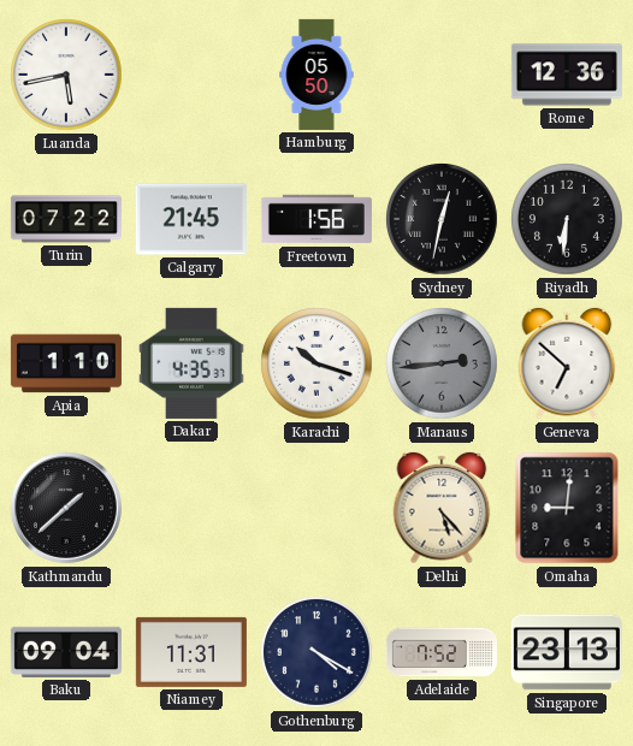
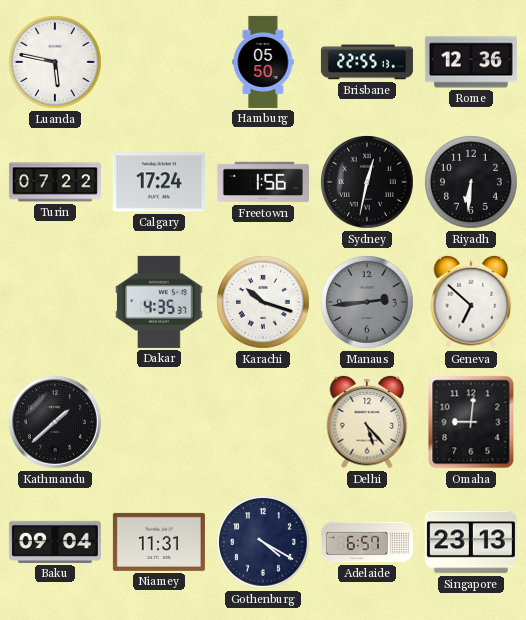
Luanda: 5:43 -> 5:47 (55, 62)
Brisbane: none -> 22:55 (367, 62)
Calgary: 21:45 -> 17:24 (159, 182)
Apia: 1:10 -> none (66, 363)
Adelaide: 7:52 -> 6:57 (367, 542)
